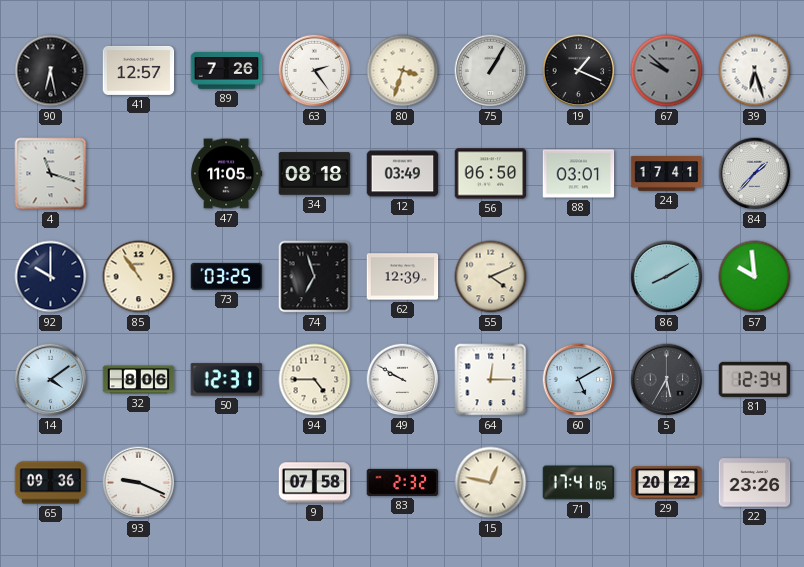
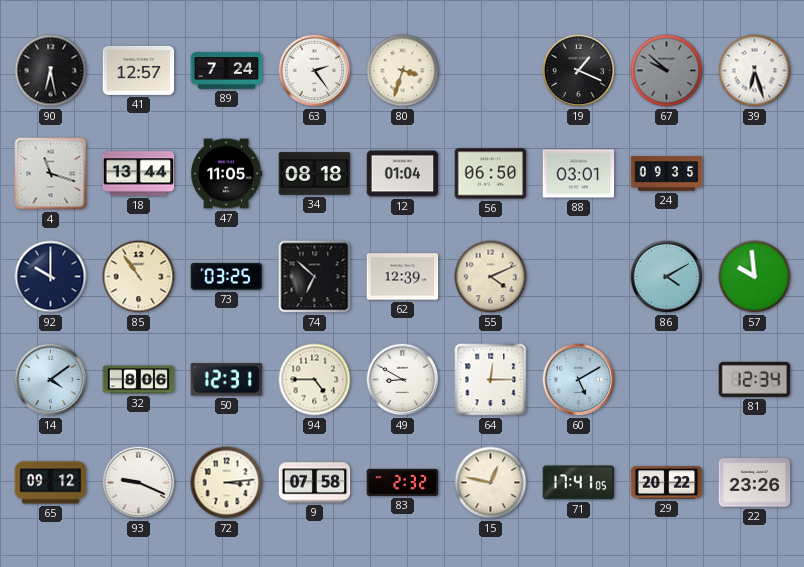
89: 7:26 -> 7:24 (227, 71)
75: 1:05 -> none (491, 71)
18: none -> 13:44 (139, 174)
12: 03:49 -> 01:04 (403, 174)
24: 17:41 -> 09:35 (667, 174)
84: 1:37 -> none (755, 174)
74: 6:57 -> 6:52 (315, 277)
86: 8:10 -> 4:10 (667, 277)
49: 9:50 -> 8:50 (403, 380)
5: 5:35 -> none (667, 380)
65: 09:36 -> 09:12 (51, 483)
72: none -> 3:14 (227, 483)
